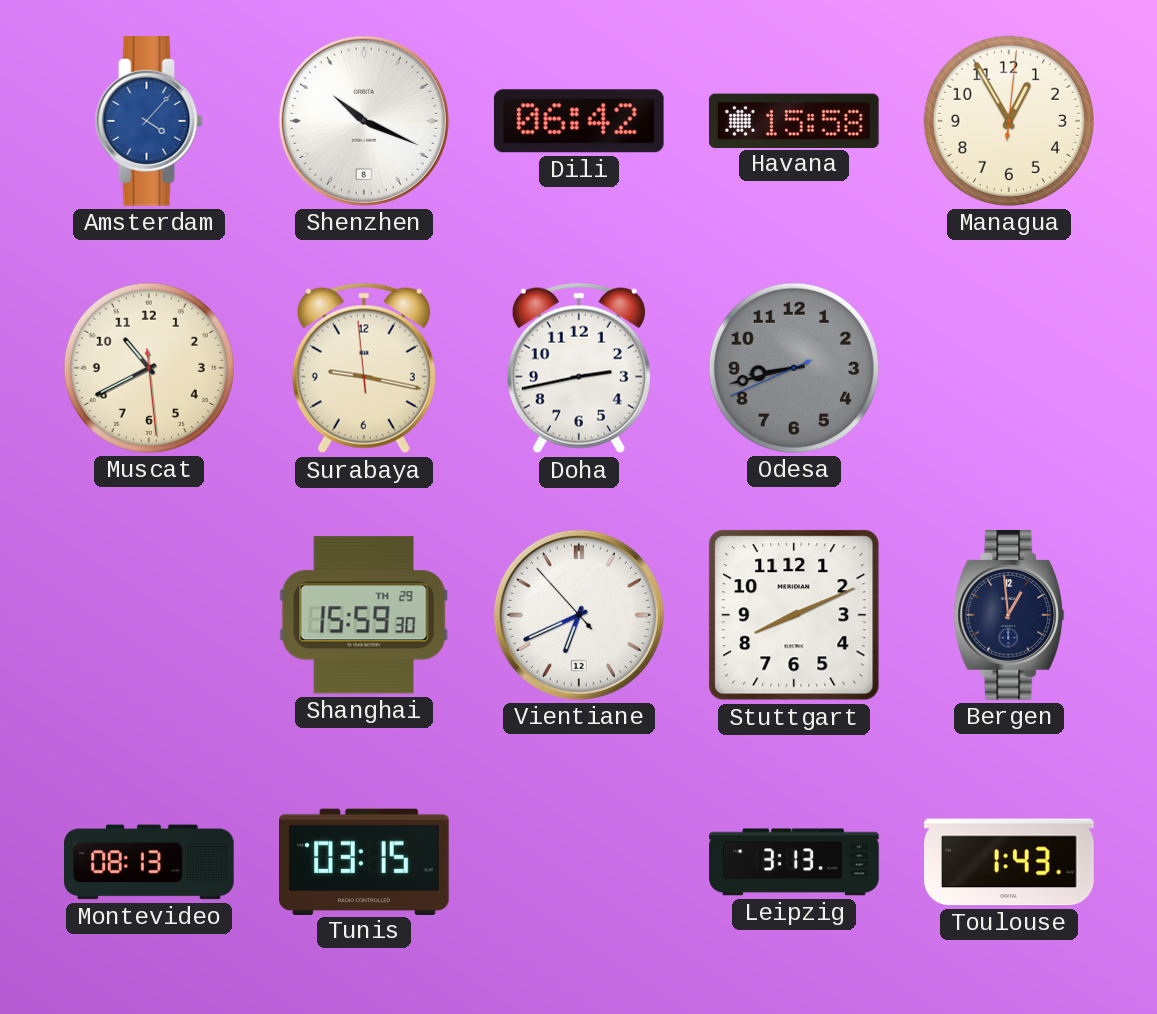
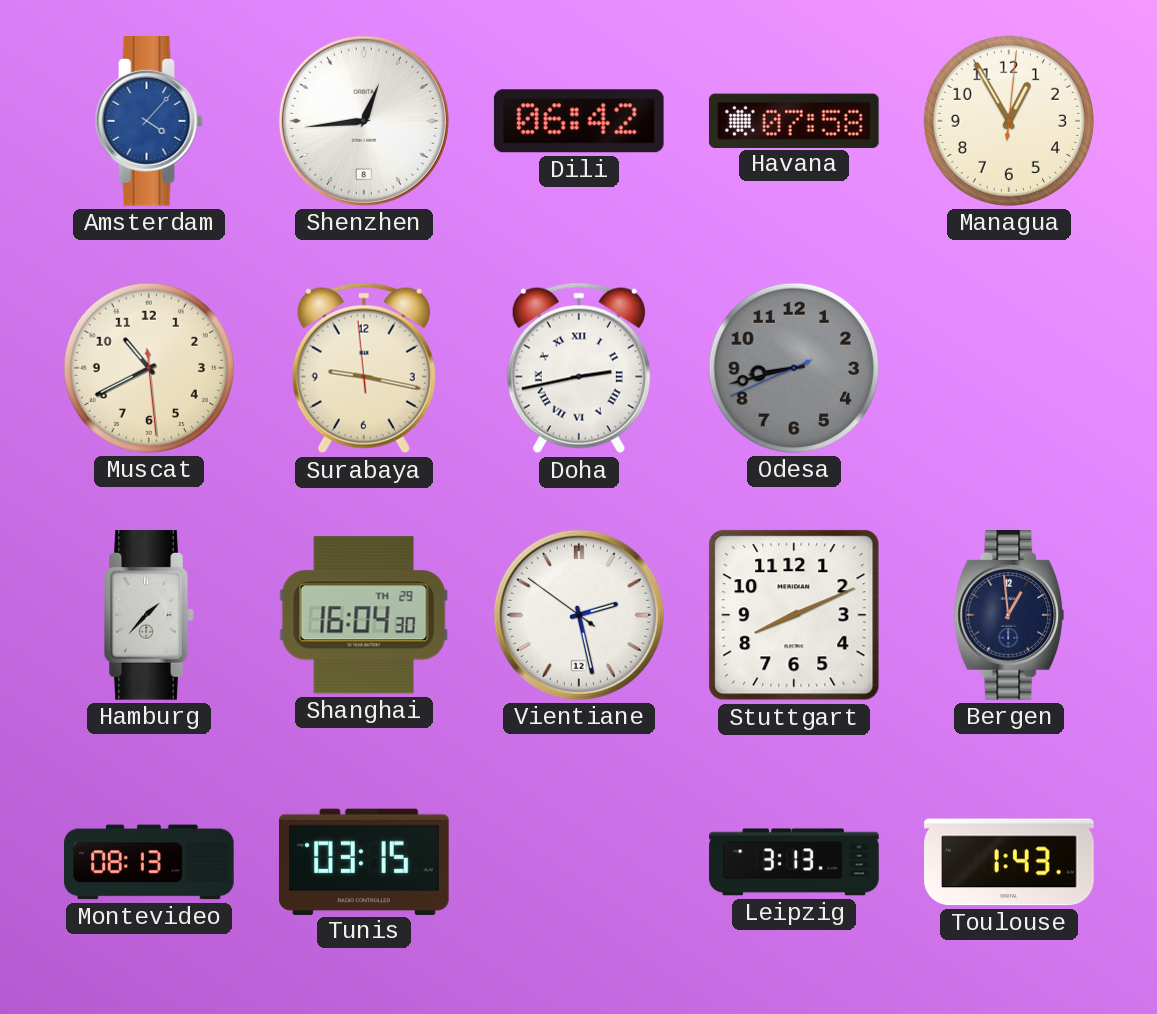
Shenzhen: 10:19 -> 12:44 (364, 121)
Havana: 15:58 -> 07:58 (794, 120)
Doha numerals: Arabic -> Roman (579, 368)
Hamburg: none -> 1:37 (149, 616)
Shanghai: 15:59 -> 16:04 (364, 615)
Vientiane: 6:40 -> 2:27 (579, 615)
